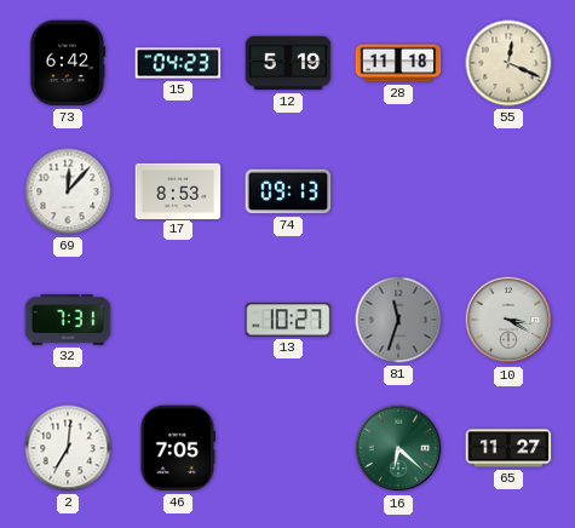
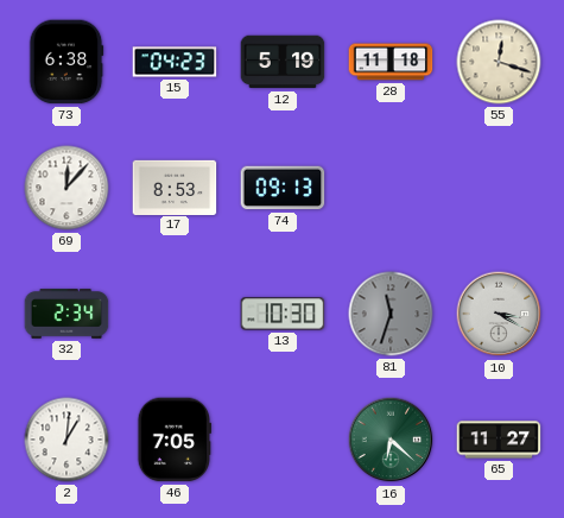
73: 6:42 -> 6:38 (66, 62)
55: 12:19 -> 12:18 (499, 62)
32: 7:31 -> 2:34 (66, 315)
13: 10:27 -> 10:30 (283, 314)
2: 7:01 -> 1:01 (66, 440)
